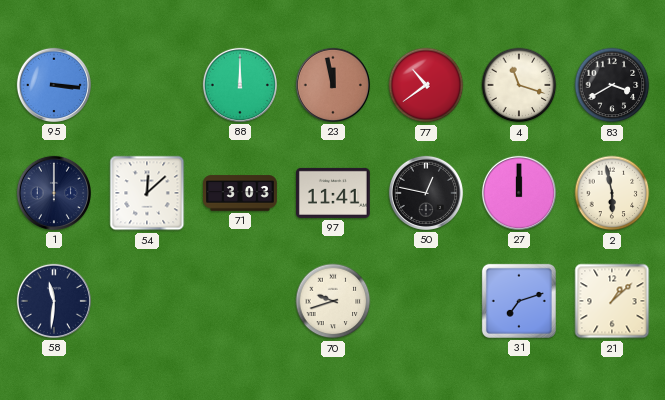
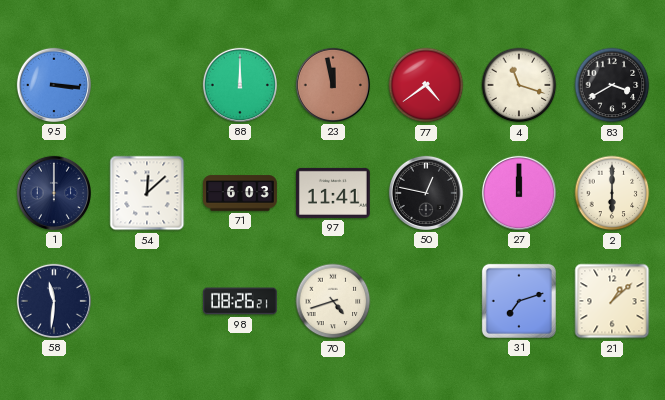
77: 10:39 -> 4:39 (426, 85)
71: 3:03 -> 6:03 (241, 193)
2: 5:58 -> 6:00 (612, 193)
98: none -> 08:26 (241, 301)
70: 9:42 -> 4:42 (333, 301)
